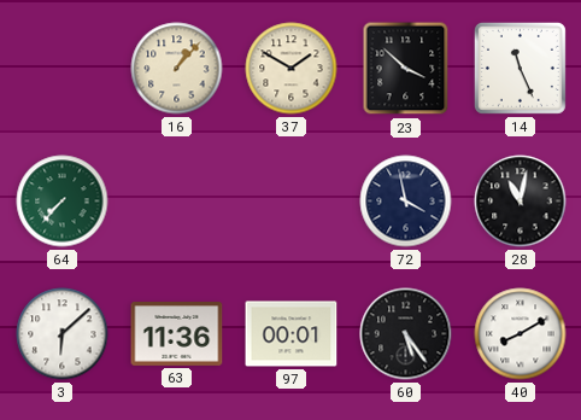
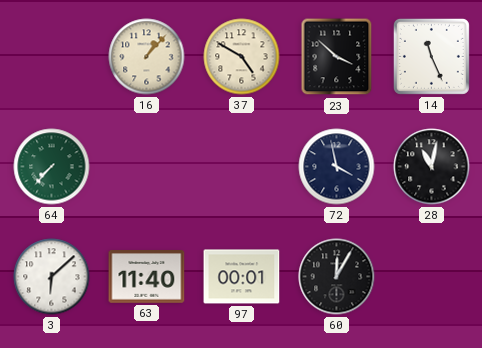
37: 1:50 -> 4:50 (242, 57)
63: 11:36 -> 11:40 (147, 277)
60: 5:24 -> 12:05 (337, 277)
40: 8:10 -> none (521, 334)
